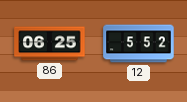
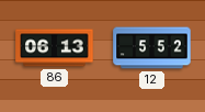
86: 06:25 -> 06:13 (55, 48)
